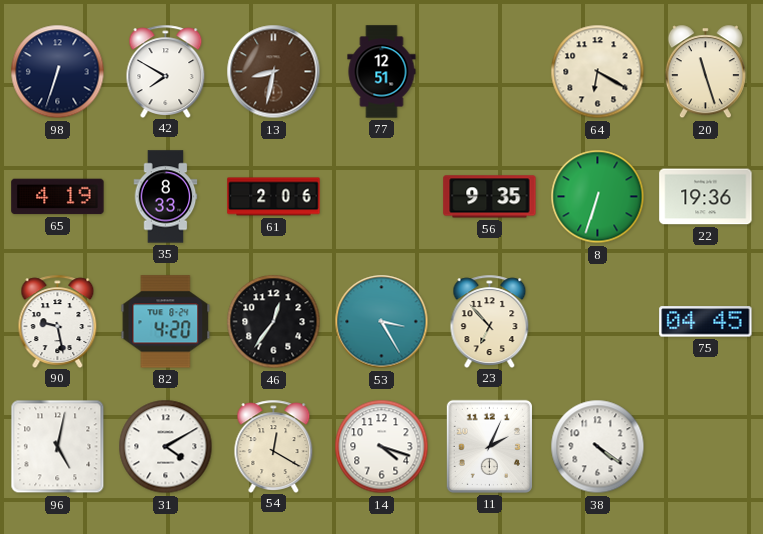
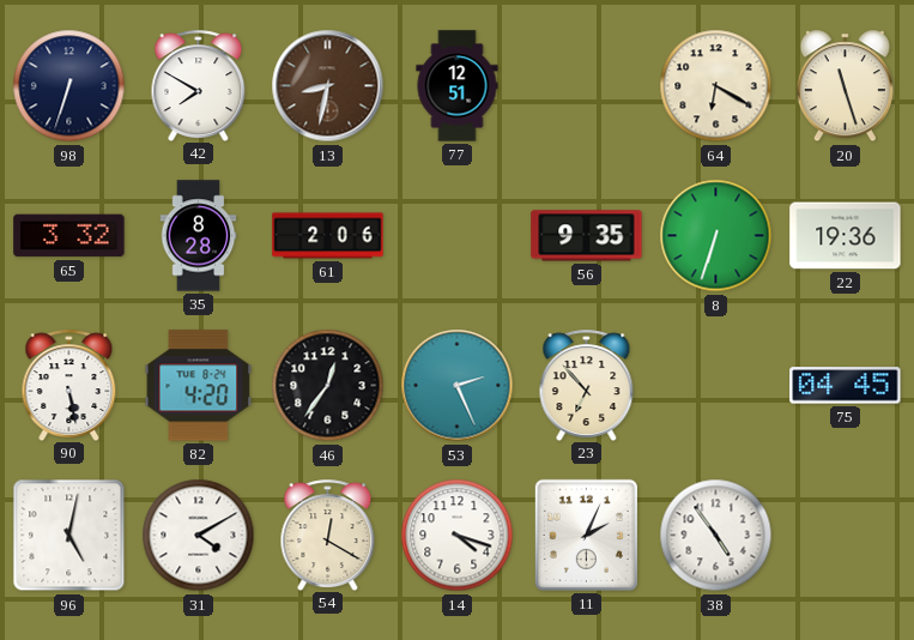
65: 4:19 -> 3:32 (69, 236)
35: 8:33 -> 8:28 (199, 236)
90: 9:28 -> 5:28 (69, 385)
53: 3:25 -> 2:26 (458, 386)
38: 4:21 -> 4:54 (716, 536)
